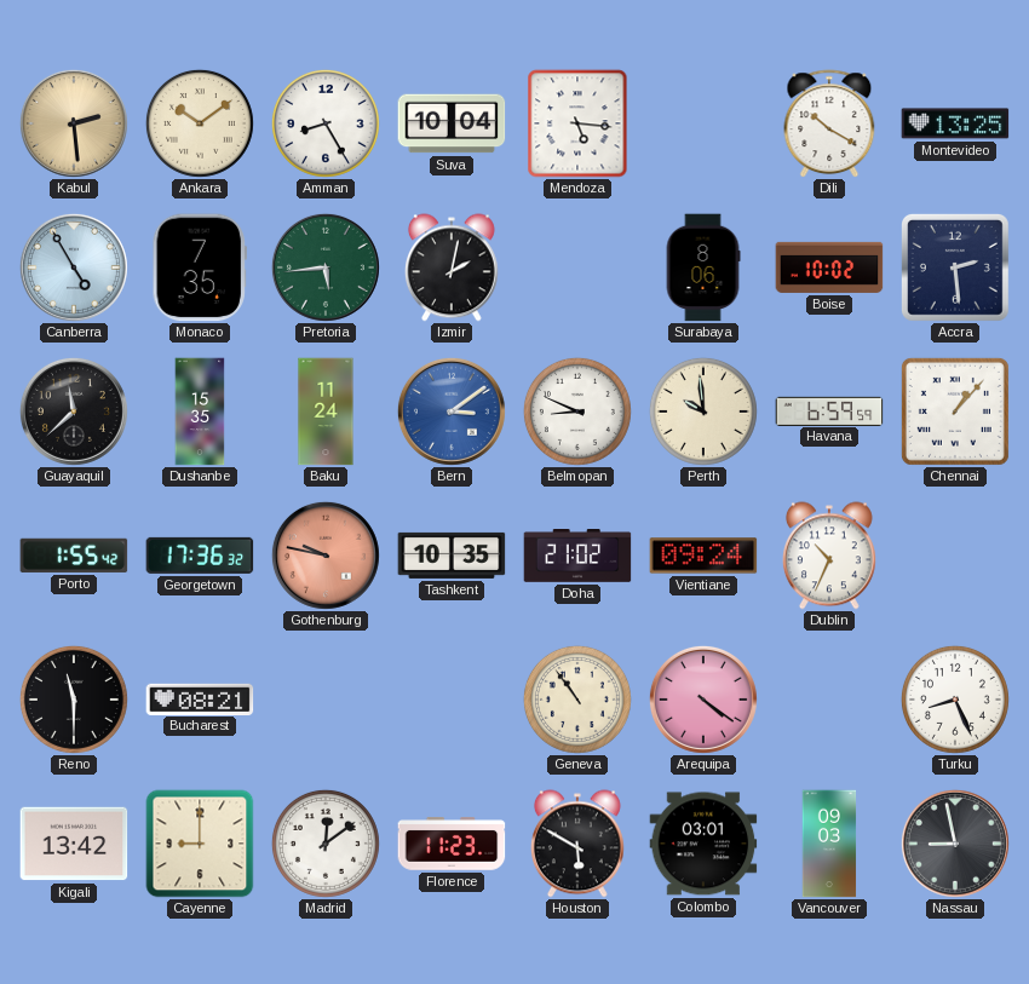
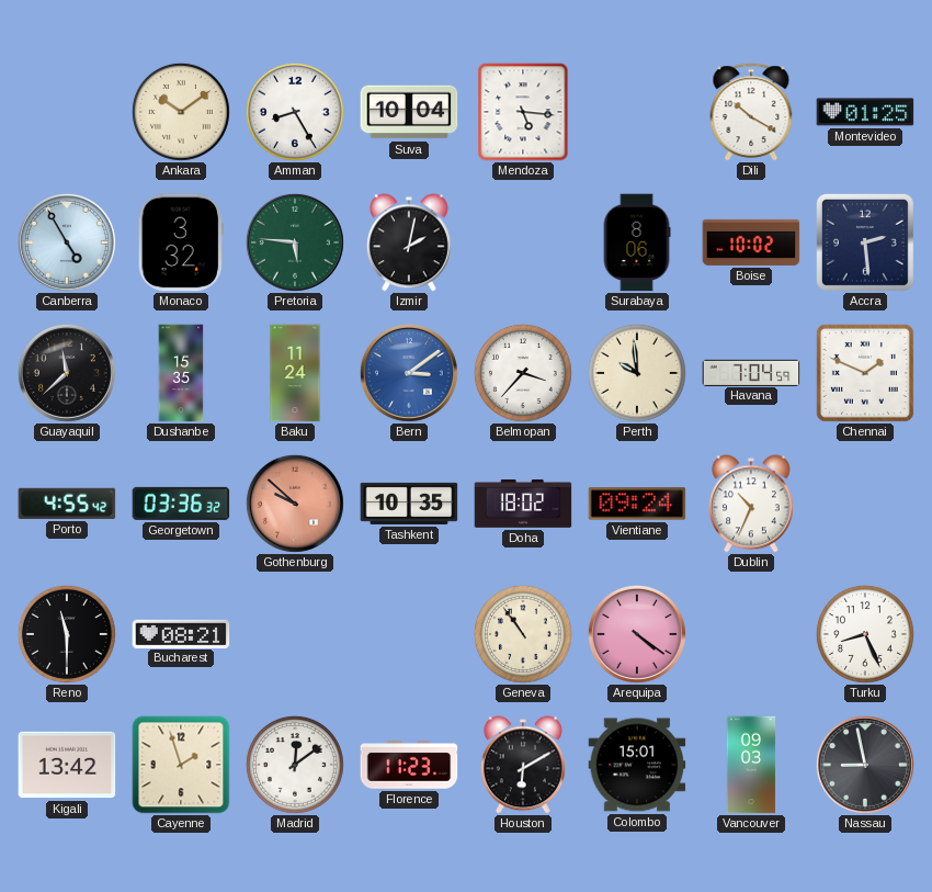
Kabul: 2:29 -> none (74, 123)
Montevideo: 13:25 -> 01:25 (865, 112)
Monaco: 7:35 -> 3:32 (180, 242)
Pretoria: 5:44 -> 5:46 (295, 242)
Belmopan: 8:49 -> 3:37 (523, 373)
Havana: 6:59 -> 7:04 (751, 372)
Chennai: 1:07 -> 1:49 (865, 373)
Porto: 1:55 -> 4:55 (67, 504)
Georgetown: 17:36 -> 03:36 (181, 504)
Gothenburg: 9:47 -> 9:52 (295, 504)
Doha: 21:02 -> 18:02 (523, 504)
Cayenne: 9:00 -> 1:57 (181, 765)
Houston: 5:50 -> 6:10 (523, 765)
Colombo: 03:01 -> 15:01 (637, 765)
